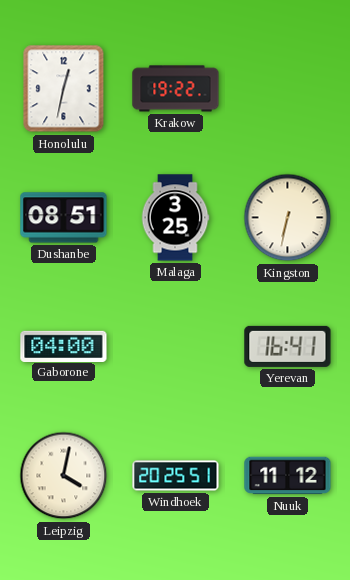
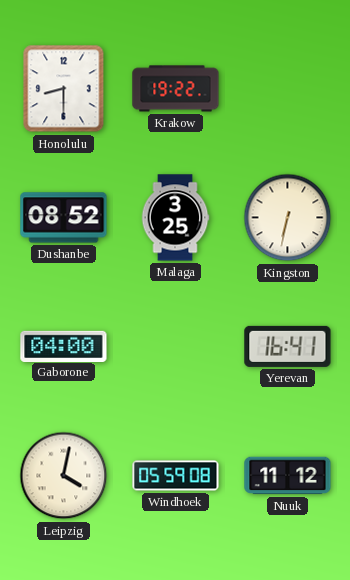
Honolulu: 12:32 -> 8:30 (64, 89)
Dushanbe: 08:51 -> 08:52 (64, 218)
Windhoek: 20:25 -> 05:59 (176, 476)
